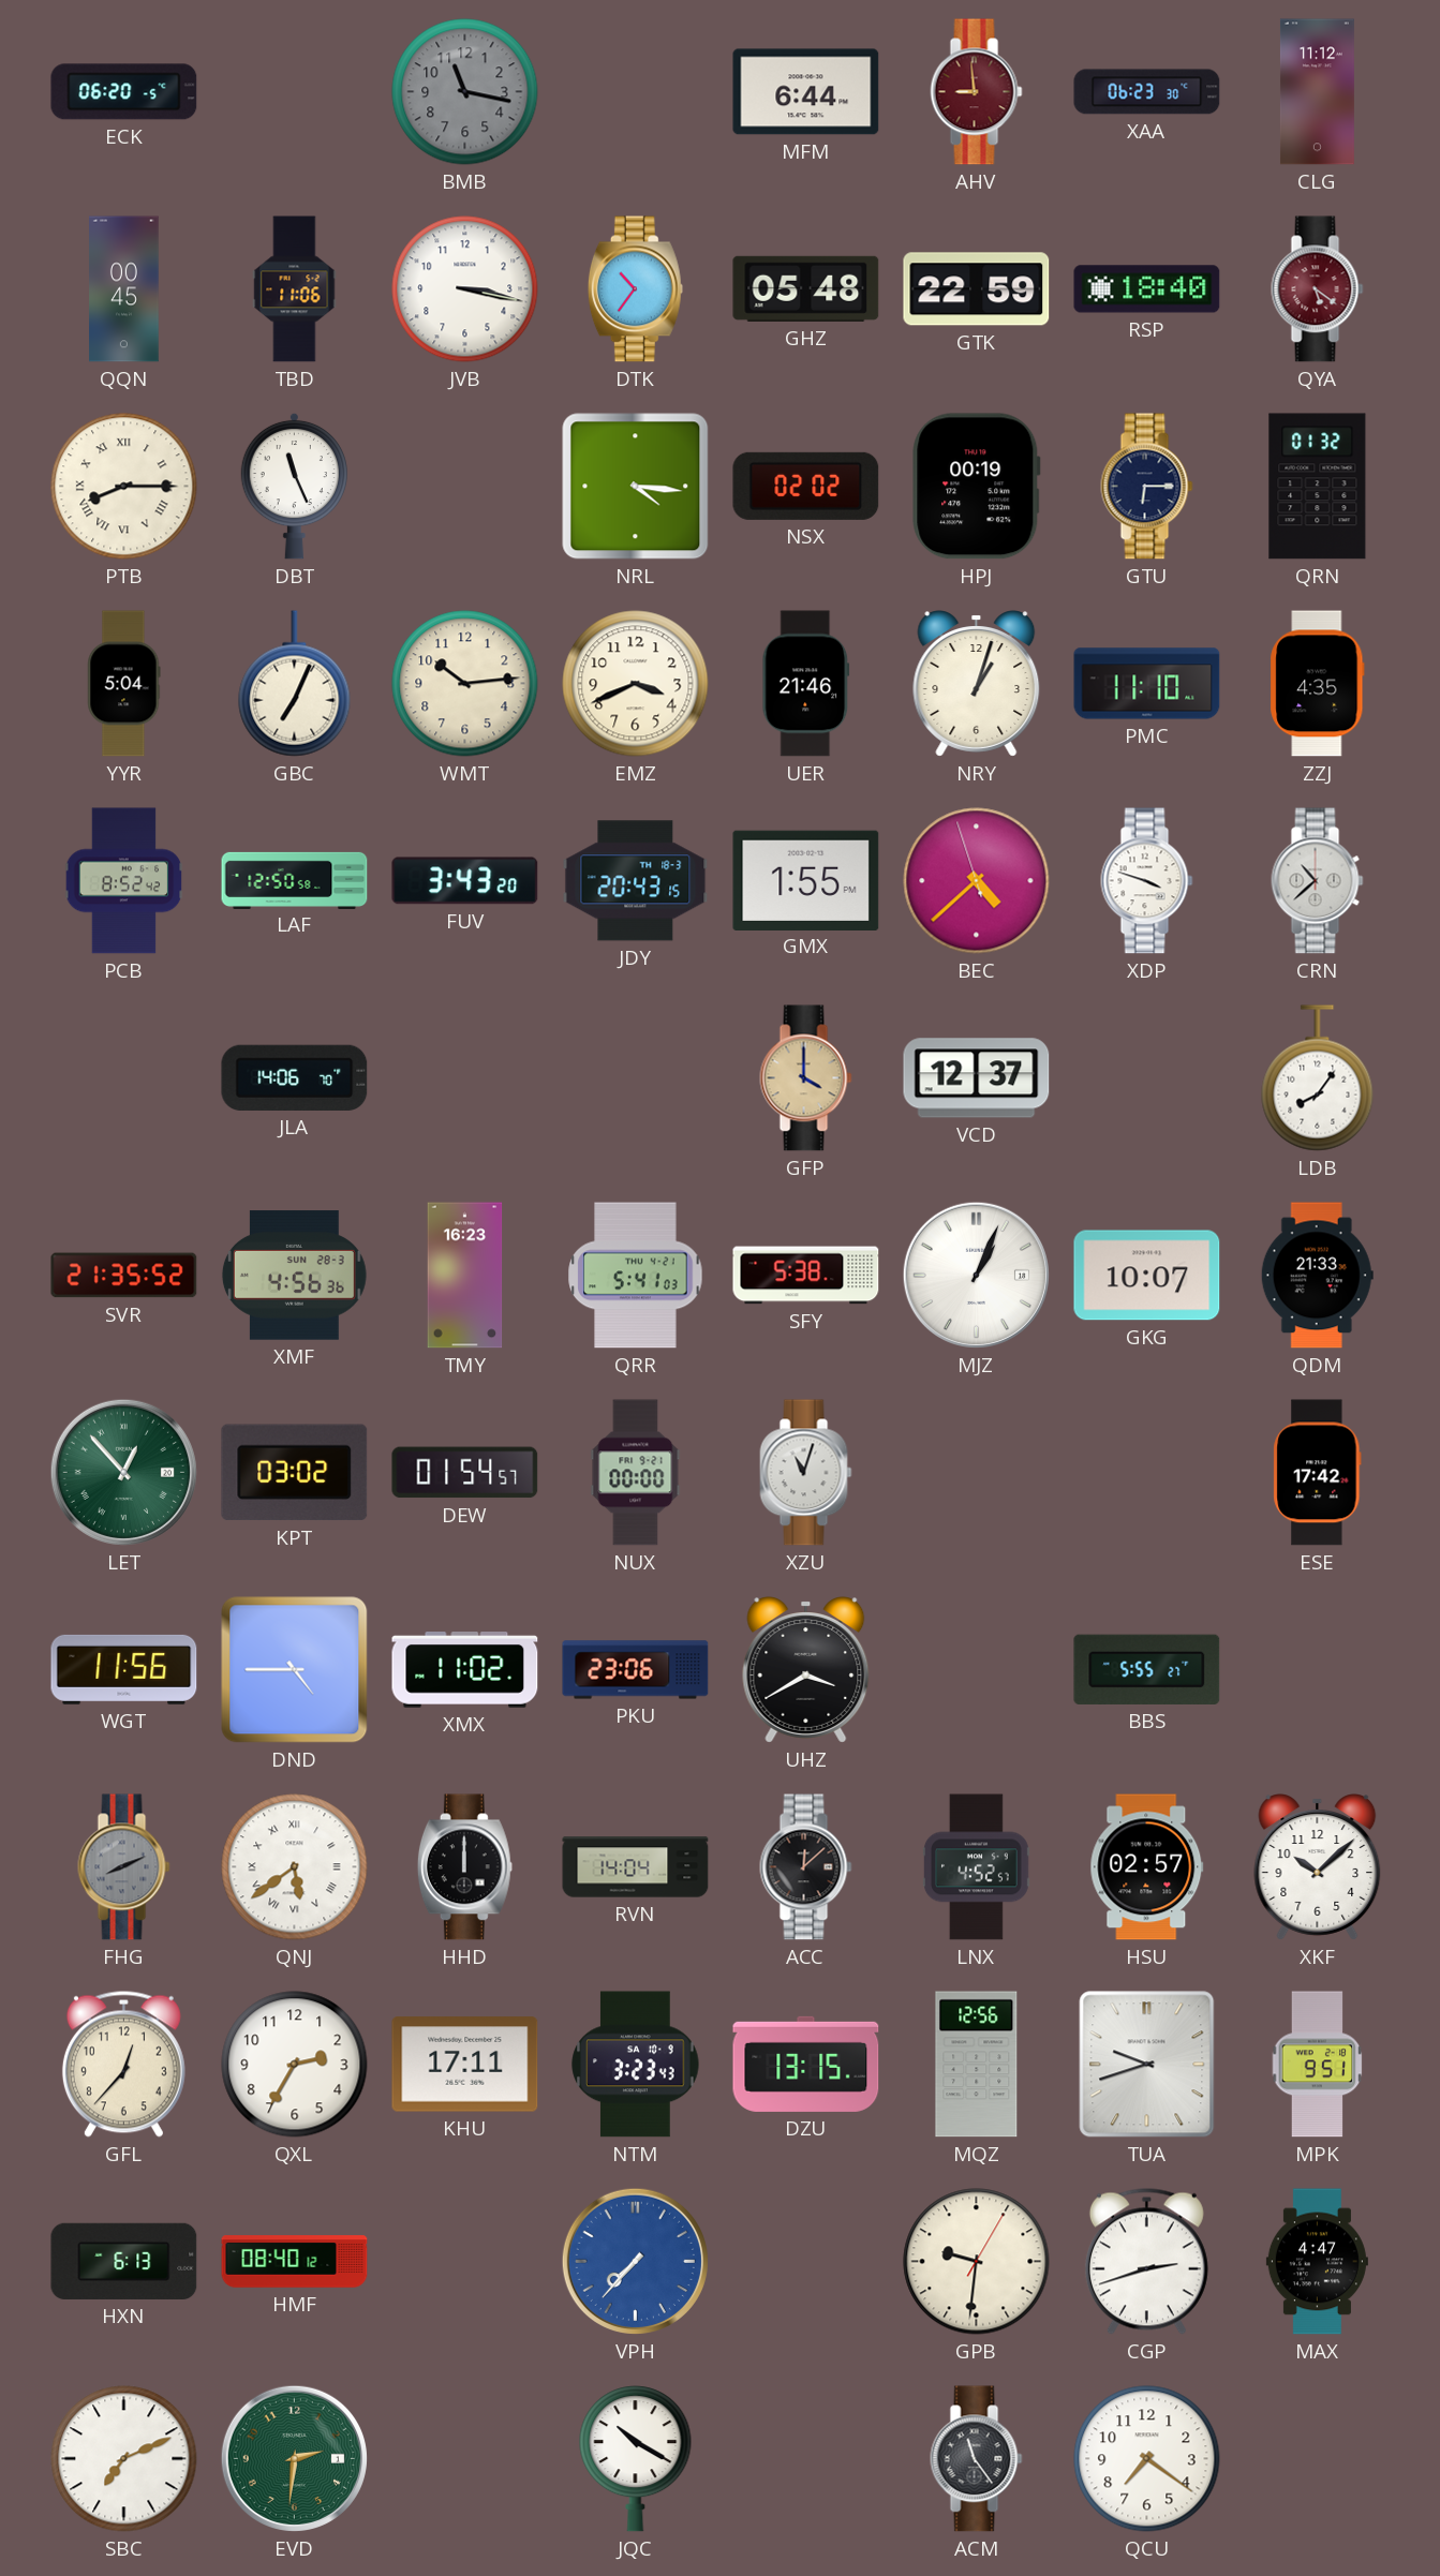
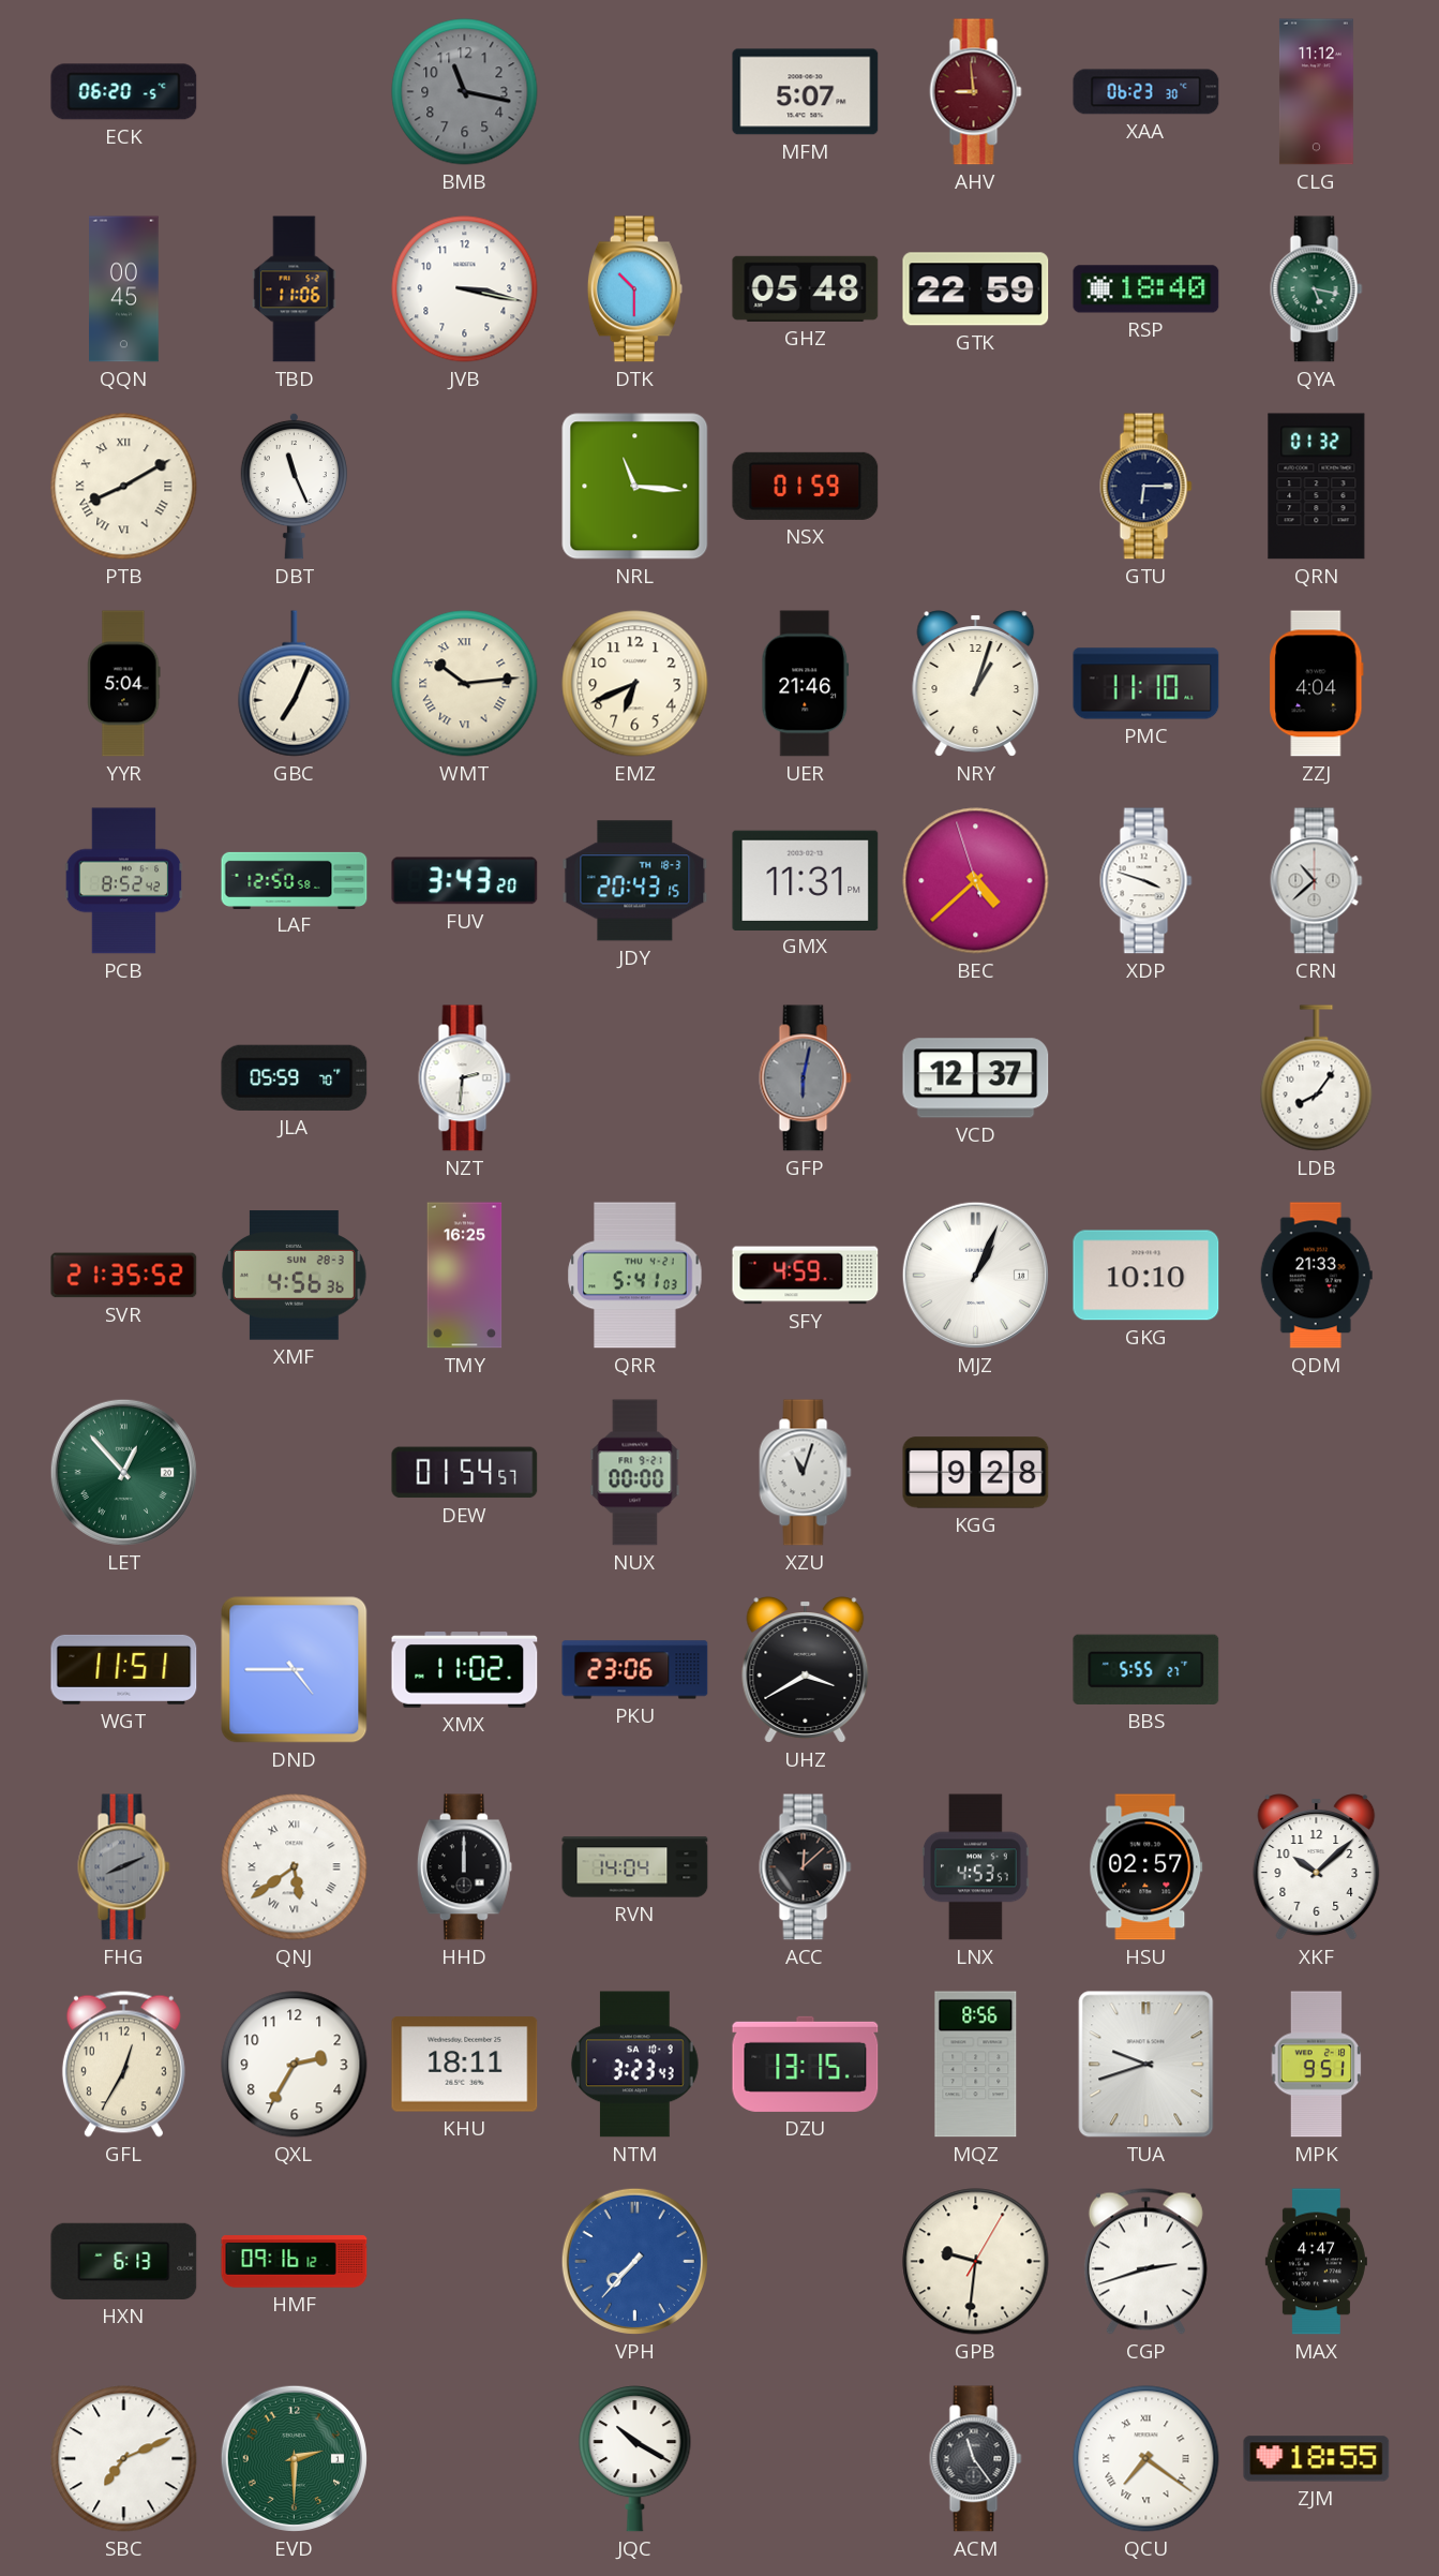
MFM: 6:44 -> 5:07 (806, 92)
DTK: 10:36 -> 10:30 (634, 289)
QYA: 5:21 -> 5:17 (1317, 289)
QYA dial: burgundy -> green (1317, 289)
PTB: 8:15 -> 8:10 (124, 487)
NRL: 4:16 -> 11:16 (635, 487)
NSX: 02:02 -> 01:59 (806, 486)
HPJ: 00:19 -> none (977, 487)
WMT numerals: Arabic -> Roman (465, 684)
EMZ: 3:41 -> 6:41 (635, 684)
ZZJ: 4:35 -> 4:04 (1317, 684)
GMX: 1:55 -> 11:31 (806, 880)
JLA: 14:06 -> 05:59 (295, 1077)
NZT: none -> 2:31 (465, 1078)
GFP: 4:00 -> 6:02 (806, 1078)
GFP dial: champagne -> grey (806, 1078)
TMY: 16:23 -> 16:25 (465, 1276)
SFY: 5:38 -> 4:59 (806, 1276)
GKG: 10:07 -> 10:10 (1146, 1276)
KPT: 03:02 -> none (295, 1473)
KGG: none -> 9:28 (976, 1473)
ESE: 17:42 -> none (1318, 1473)
WGT: 11:56 -> 11:51 (124, 1669)
LNX: 4:52 -> 4:53 (976, 1867)
GFL: 12:37 -> 12:35 (123, 2064)
KHU: 17:11 -> 18:11 (465, 2065)
MQZ: 12:56 -> 8:56 (976, 2065)
HMF: 08:40 -> 09:16 (295, 2262)
EVD: 2:31 -> 2:30 (294, 2458)
QCU numerals: Arabic -> Roman (1146, 2459)
ZJM: none -> 18:55 (1317, 2459)
